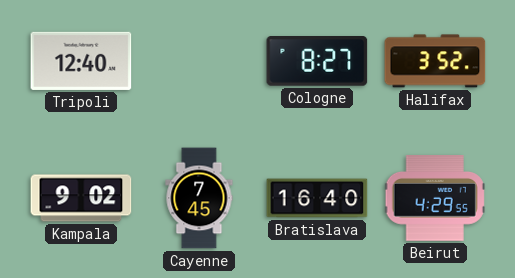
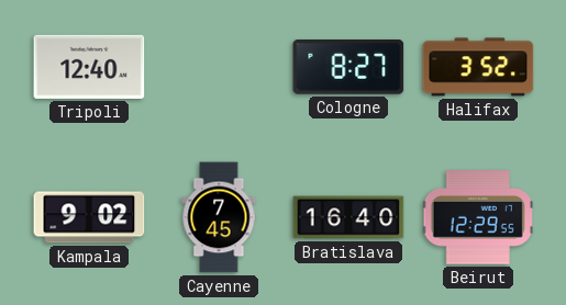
Beirut: 4:29 -> 12:29 (478, 217)
